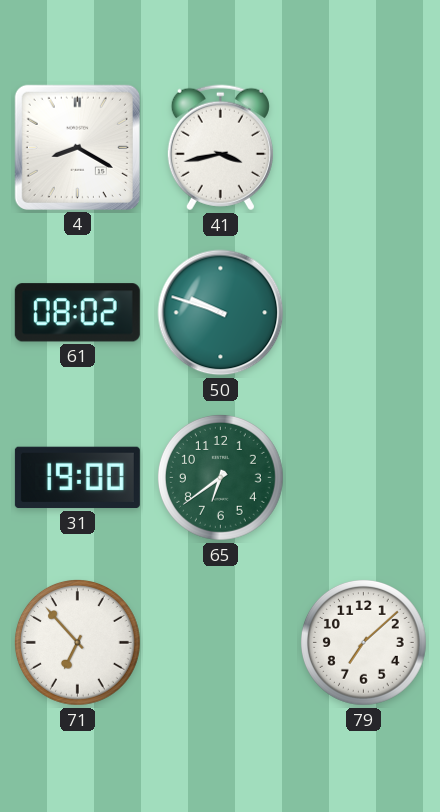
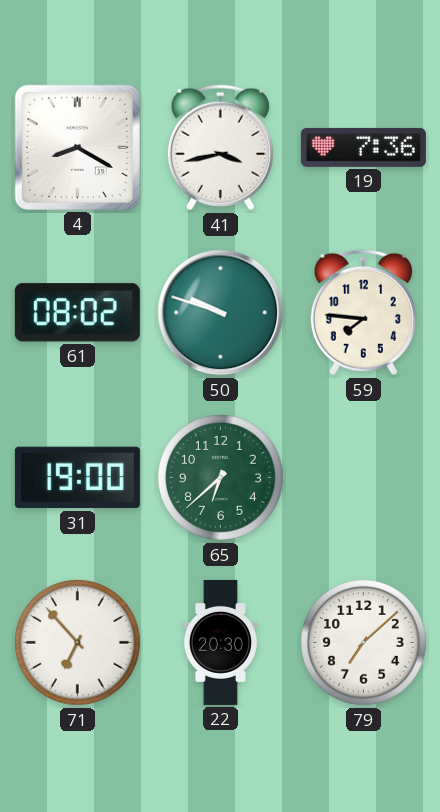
19: none -> 7:36 (363, 147)
59: none -> 7:46 (363, 313)
65: 6:39 -> 6:38 (221, 478)
22: none -> 20:30 (220, 642)
